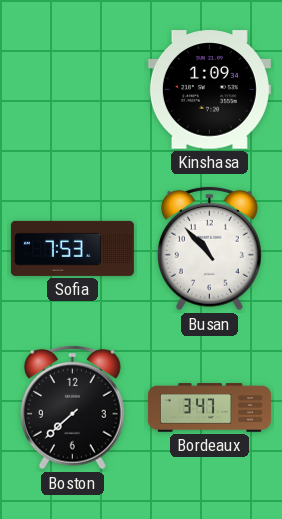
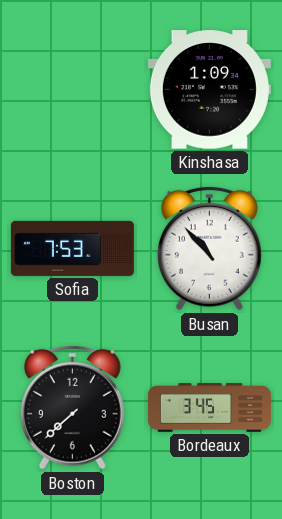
Bordeaux: 3:47 -> 3:45 (209, 408)
